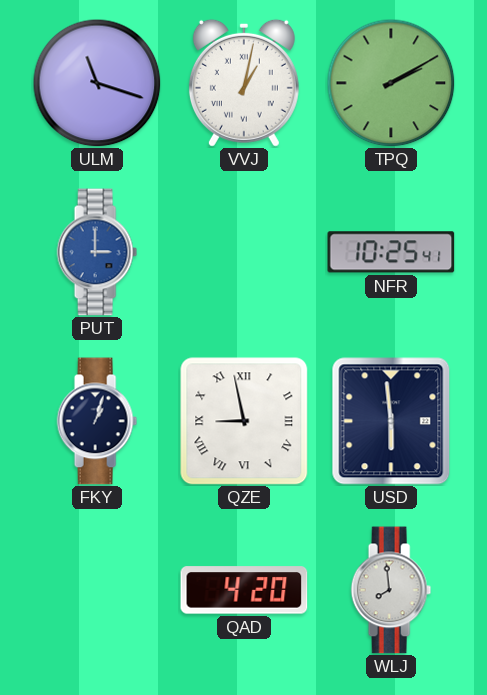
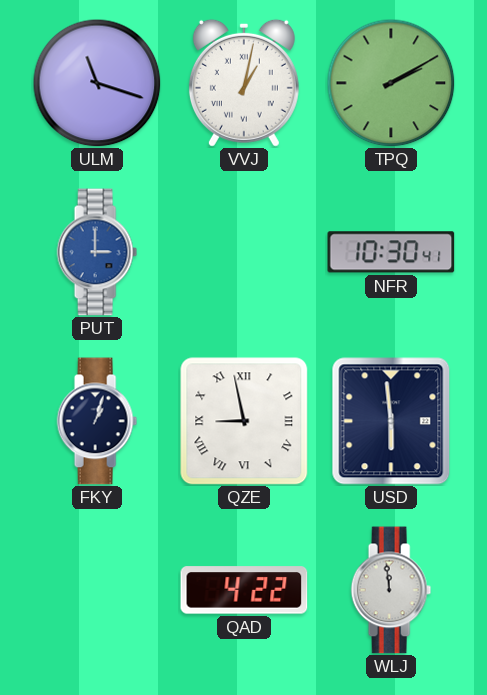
NFR: 10:25 -> 10:30 (391, 252)
QAD: 4:20 -> 4:22 (244, 590)
WLJ: 7:59 -> 11:59 (391, 590)
